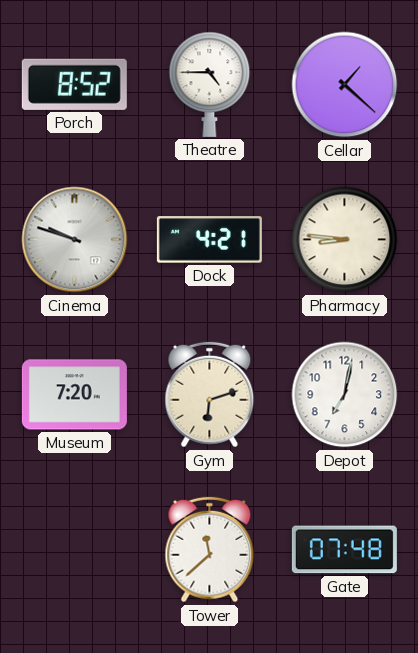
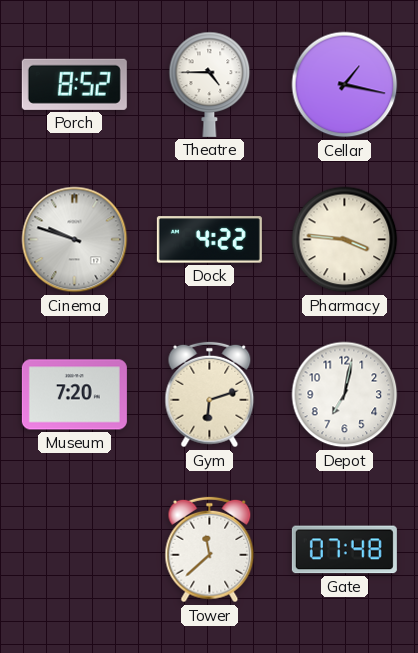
Cellar: 1:22 -> 1:17 (345, 85)
Dock: 4:21 -> 4:22 (209, 240)
Pharmacy: 8:46 -> 3:46 (345, 240)
